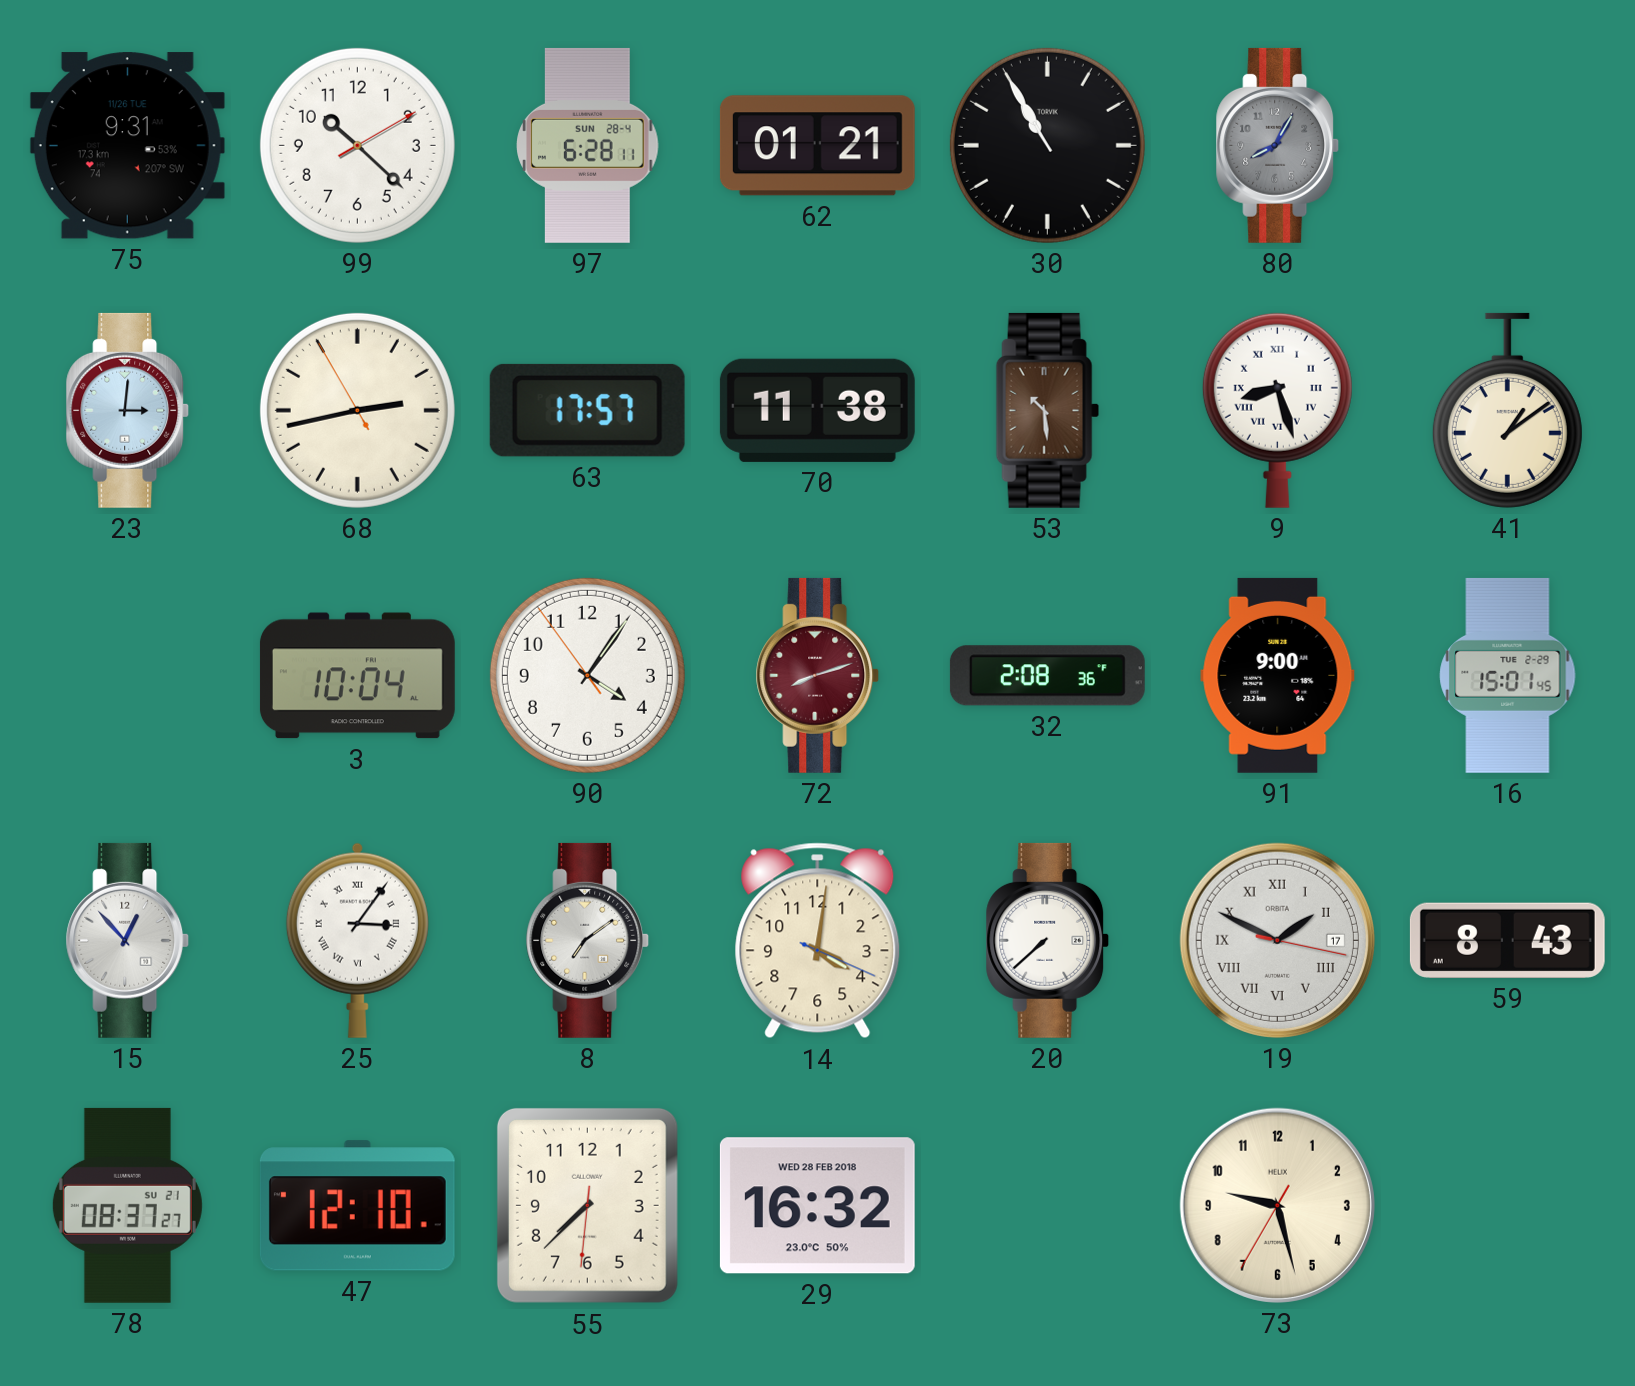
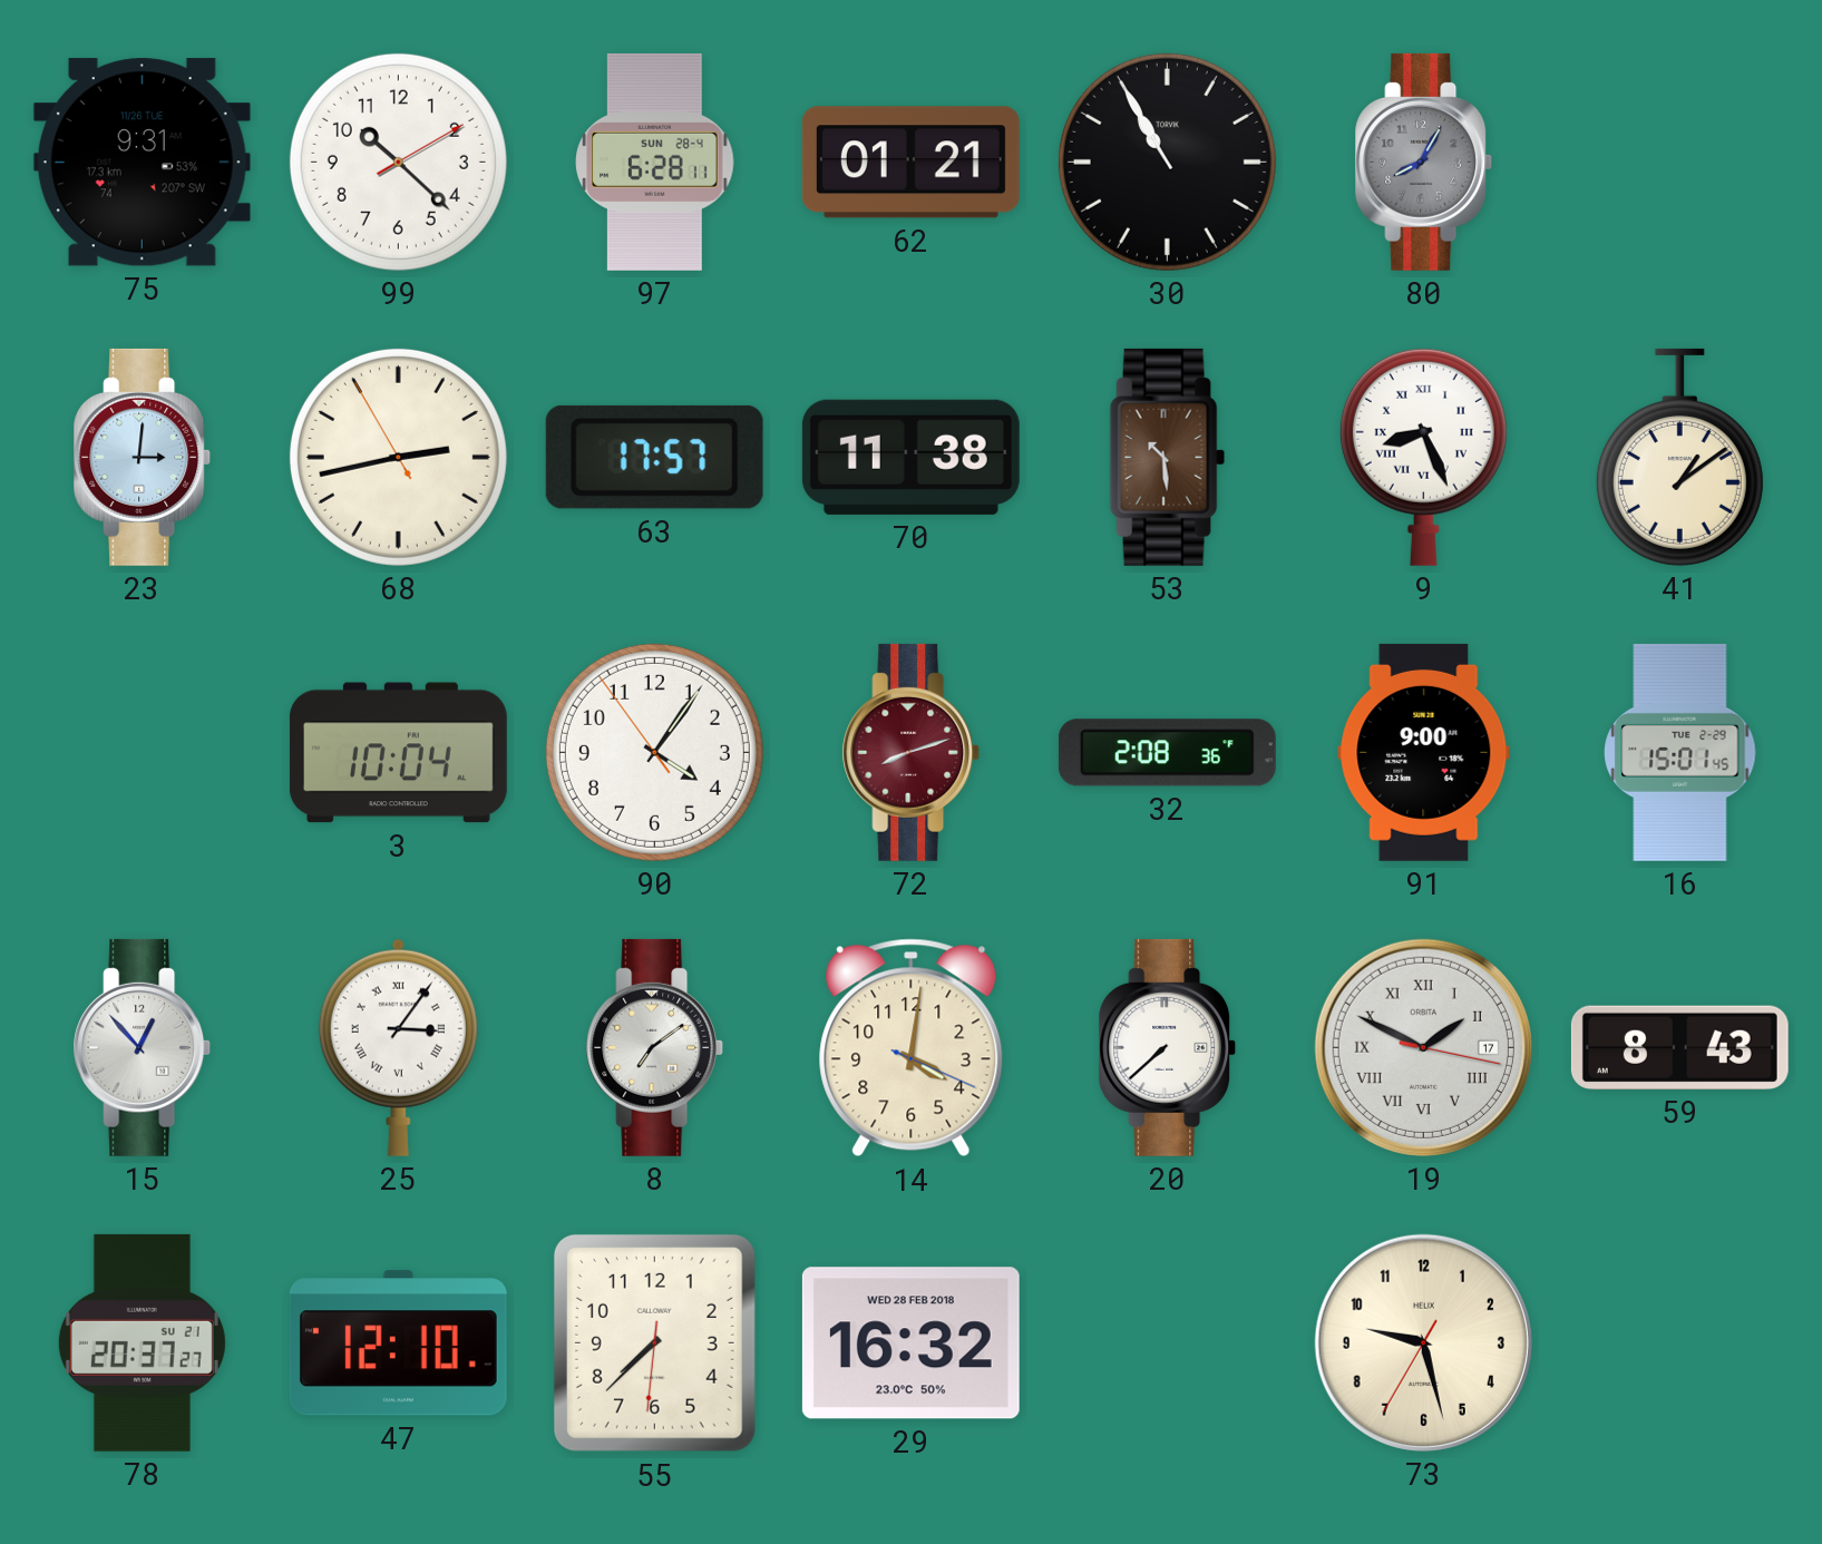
9: 8:27 -> 8:26 (1423, 457)
78: 08:37 -> 20:37 (142, 1342)
